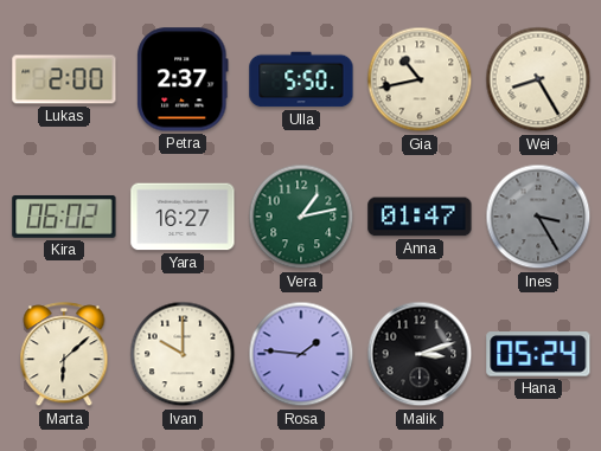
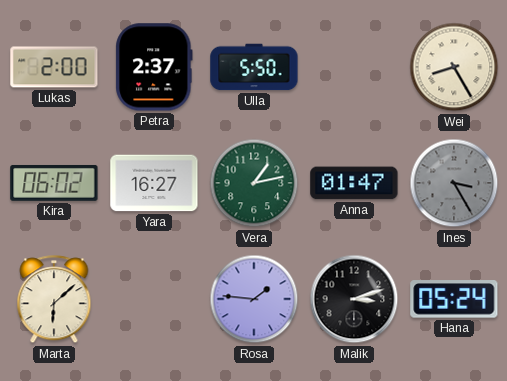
Gia: 10:43 -> none (420, 79)
Ivan: 10:00 -> none (183, 354)
